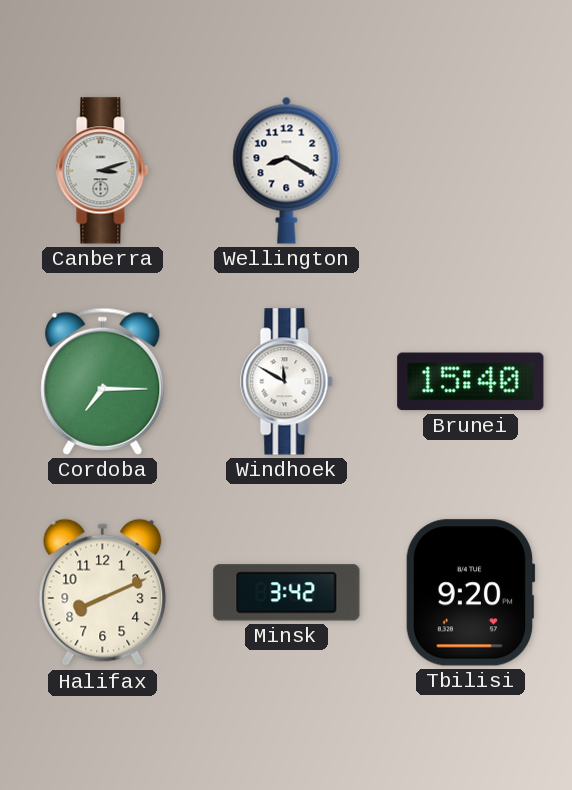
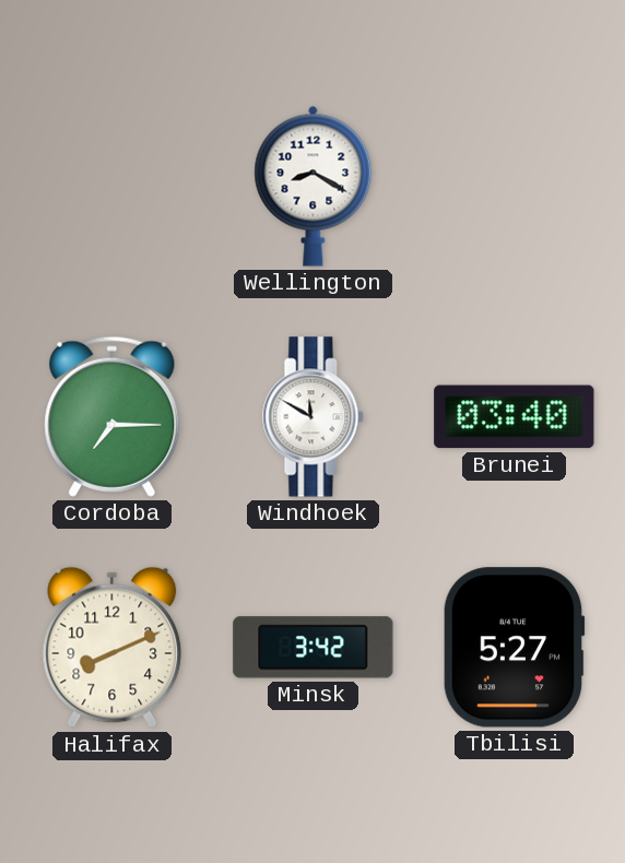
Canberra: 3:12 -> none (103, 171)
Brunei: 15:40 -> 03:40 (515, 417)
Tbilisi: 9:20 -> 5:27 (514, 648)
